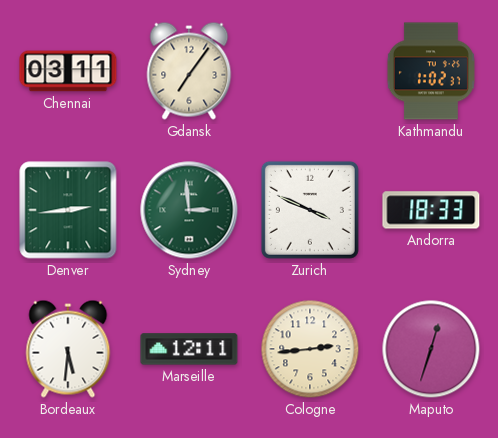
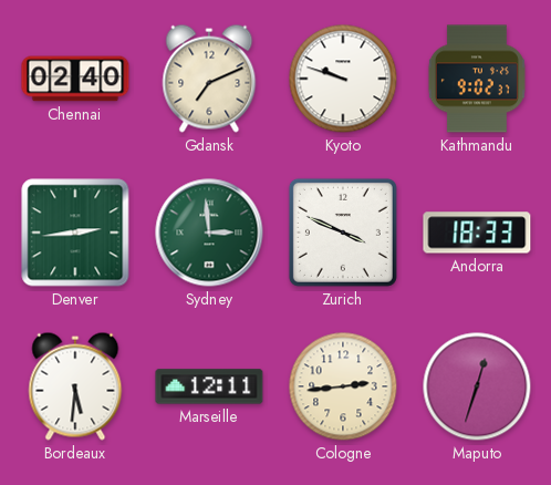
Chennai: 03:11 -> 02:40 (75, 79)
Gdansk: 7:06 -> 7:11 (209, 79)
Kyoto: none -> 9:48 (343, 79)
Kathmandu: 1:02 -> 9:02 (477, 79)
